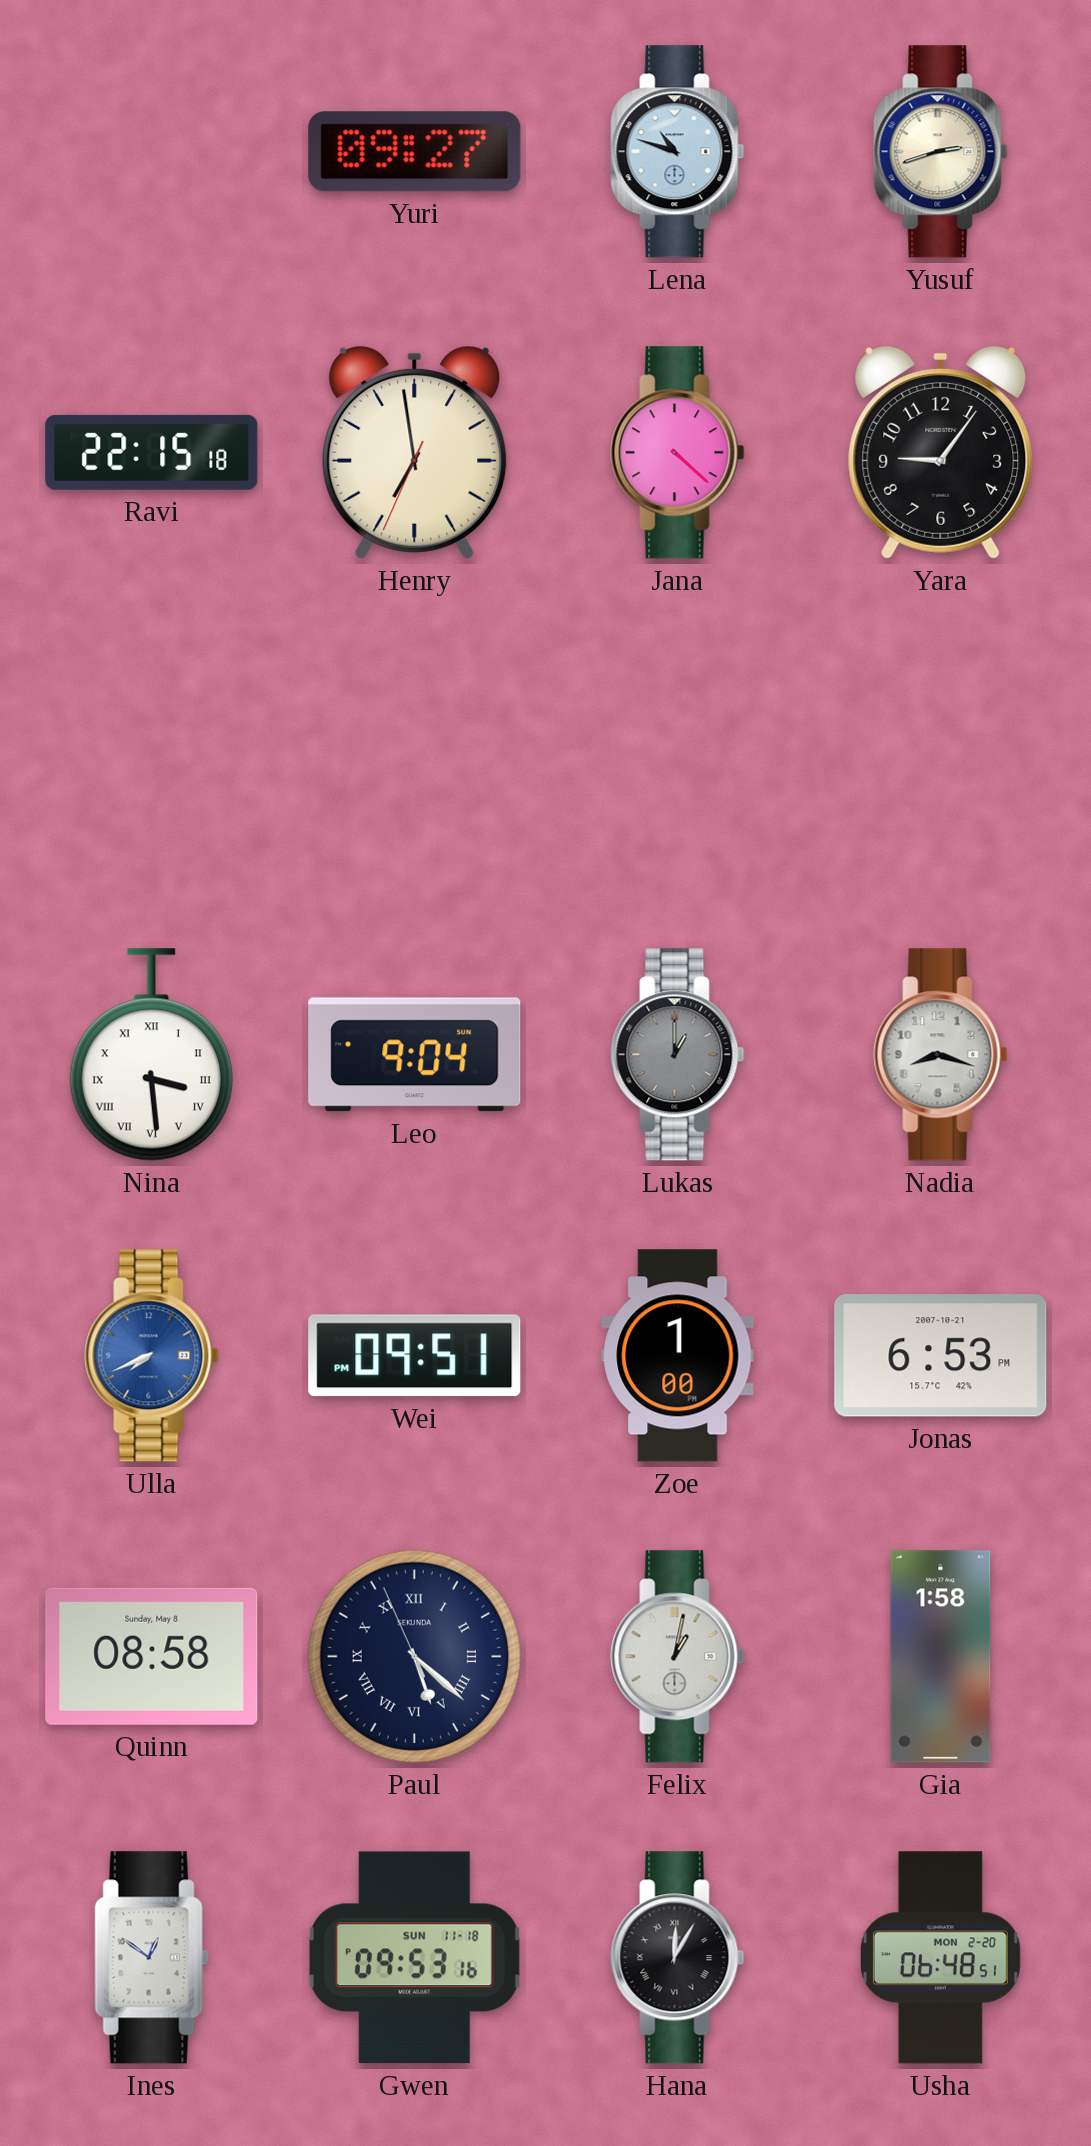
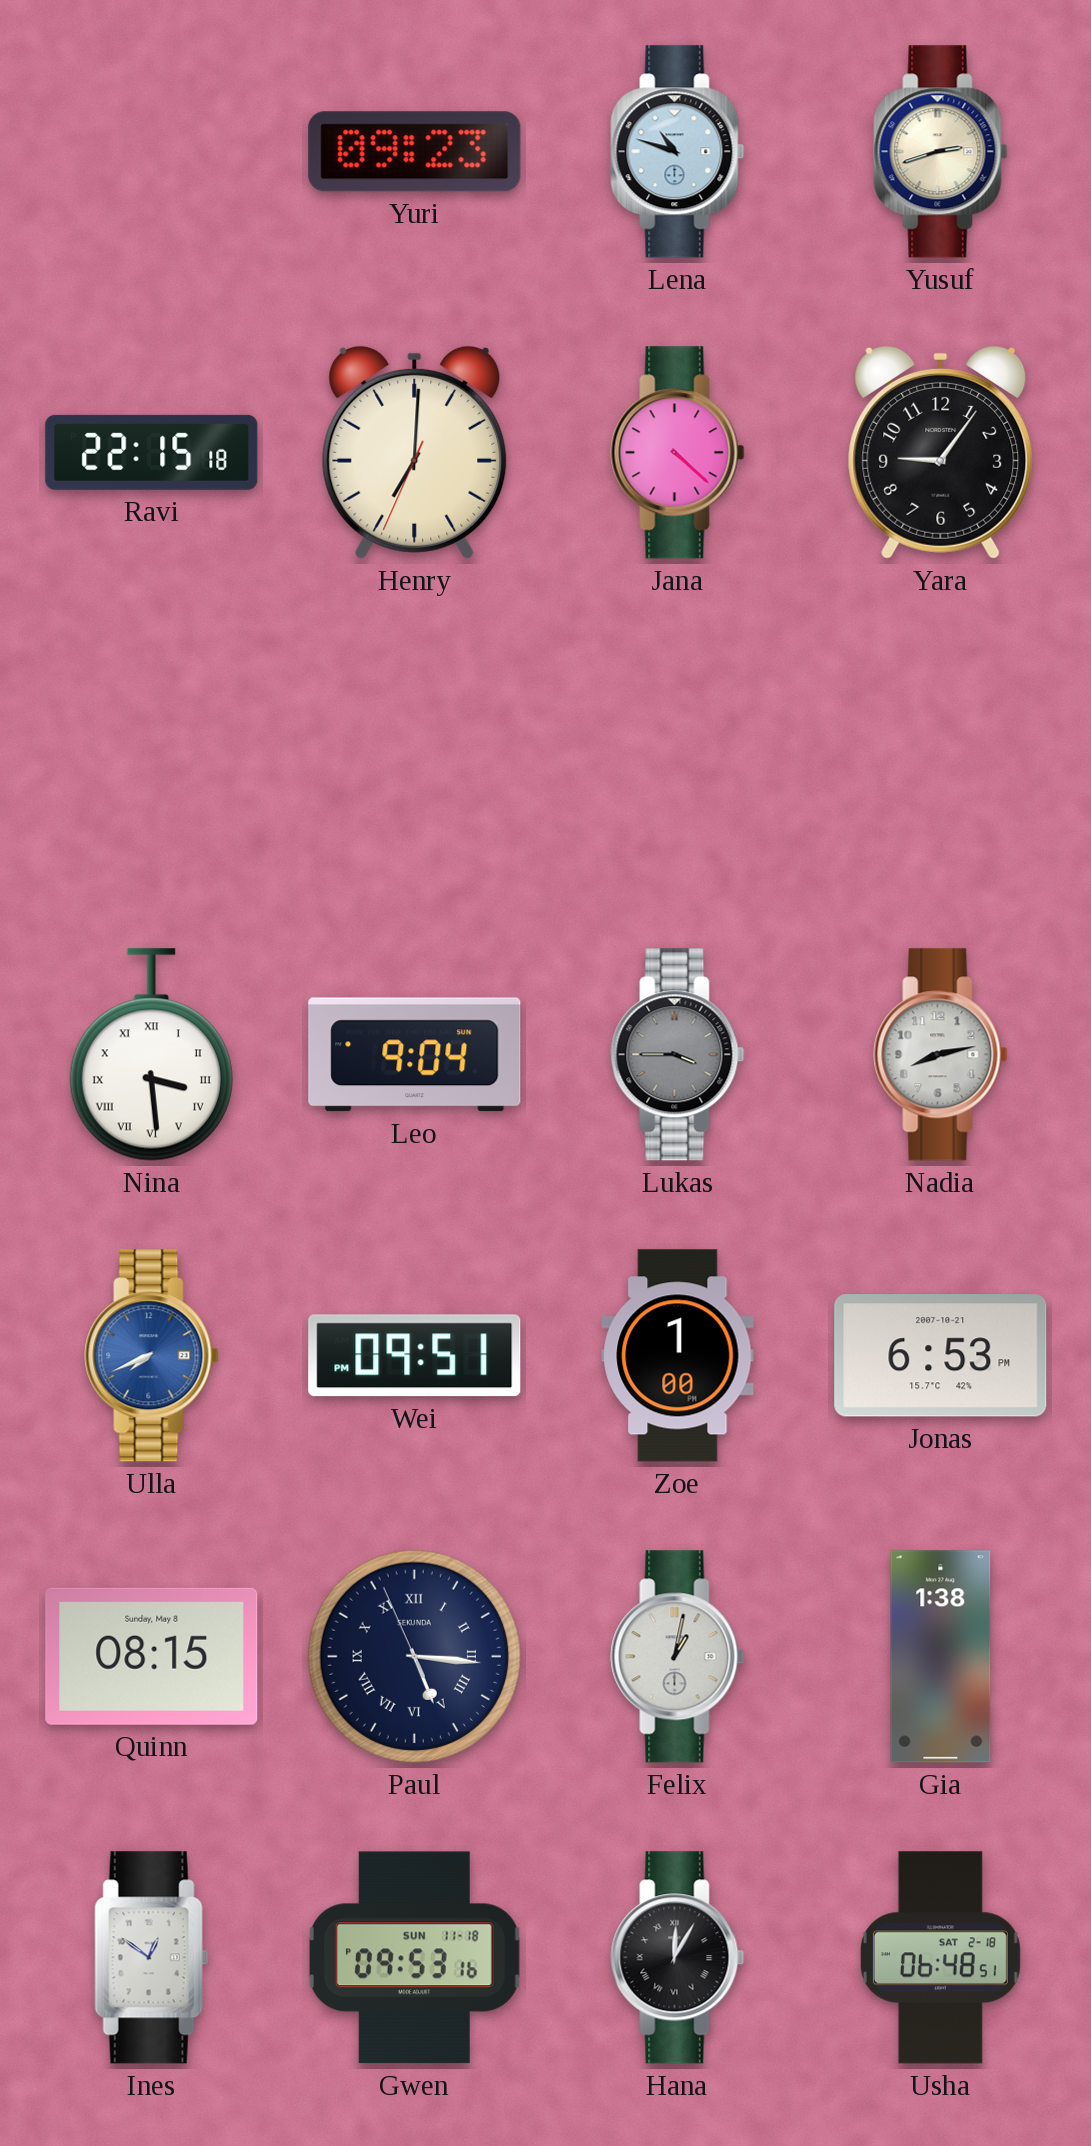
Yuri: 09:27 -> 09:23 (415, 152)
Henry: 6:58 -> 7:00 (415, 452)
Lukas: 1:00 -> 3:45 (678, 1055)
Nadia: 8:18 -> 8:13 (941, 1055)
Quinn: 08:58 -> 08:15 (152, 1656)
Paul: 5:21 -> 5:15 (414, 1656)
Gia: 1:58 -> 1:38 (941, 1657)
Usha date: MON 2-20 -> SAT 2-18 (940, 1958)
